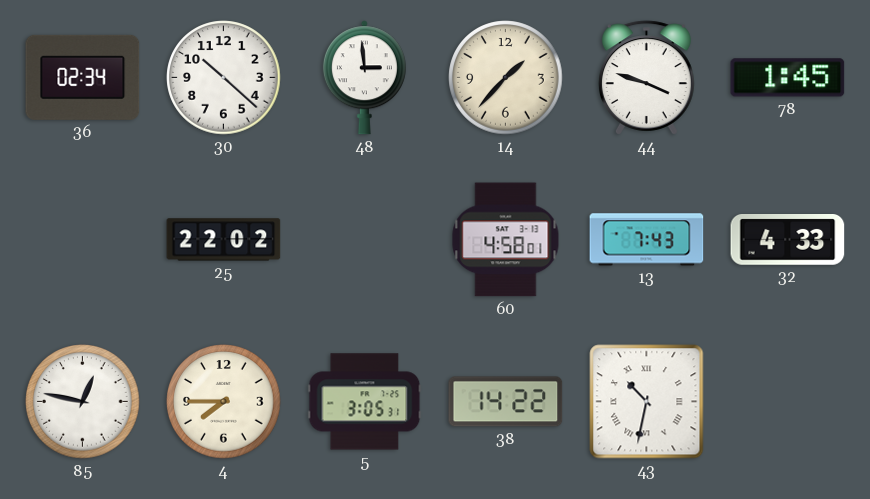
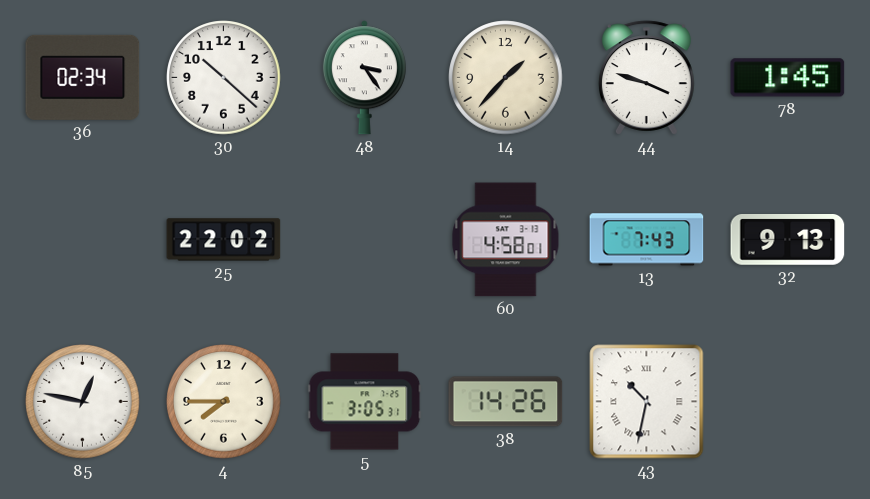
48: 2:59 -> 3:24 (364, 78)
32: 4:33 -> 9:13 (788, 240)
38: 14:22 -> 14:26 (506, 402)
